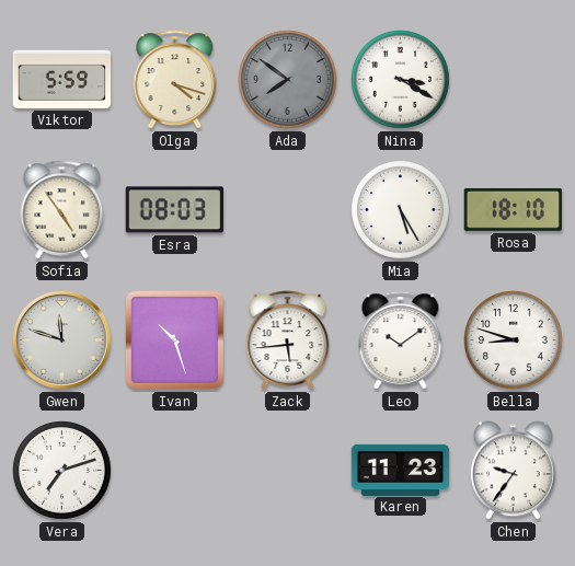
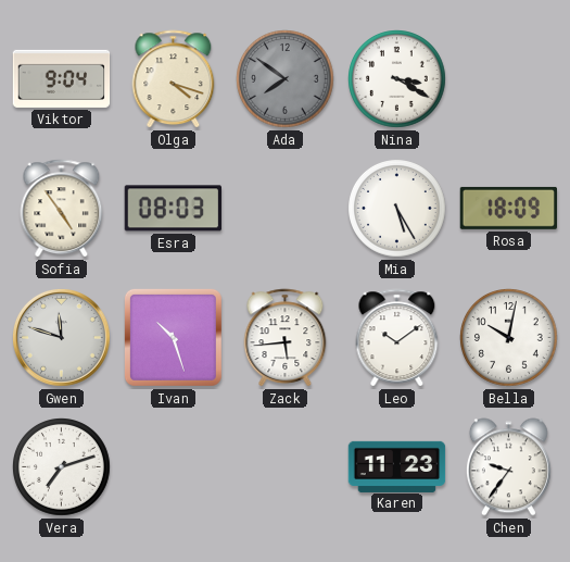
Viktor: 5:59 -> 9:04 (62, 78)
Rosa: 18:10 -> 18:09 (508, 208)
Bella: 8:48 -> 10:02 (509, 338)
